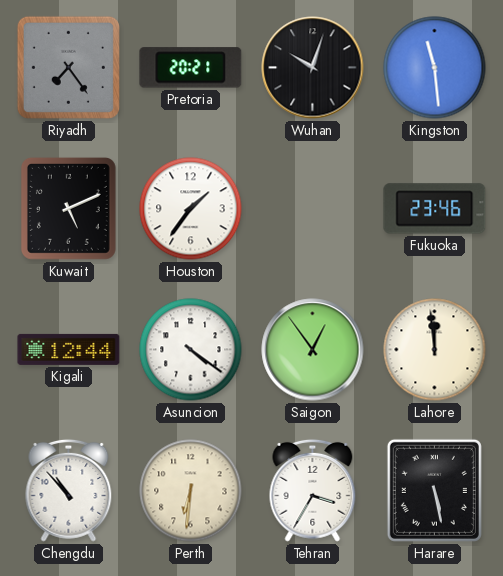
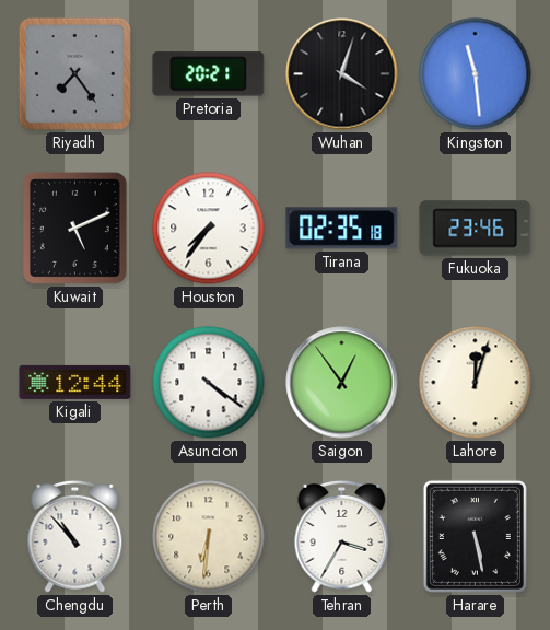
Wuhan: 10:03 -> 4:03 (342, 74)
Houston: 1:36 -> 7:36 (209, 229)
Tirana: none -> 02:35 (342, 229)
Lahore: 11:59 -> 12:03 (476, 383)
